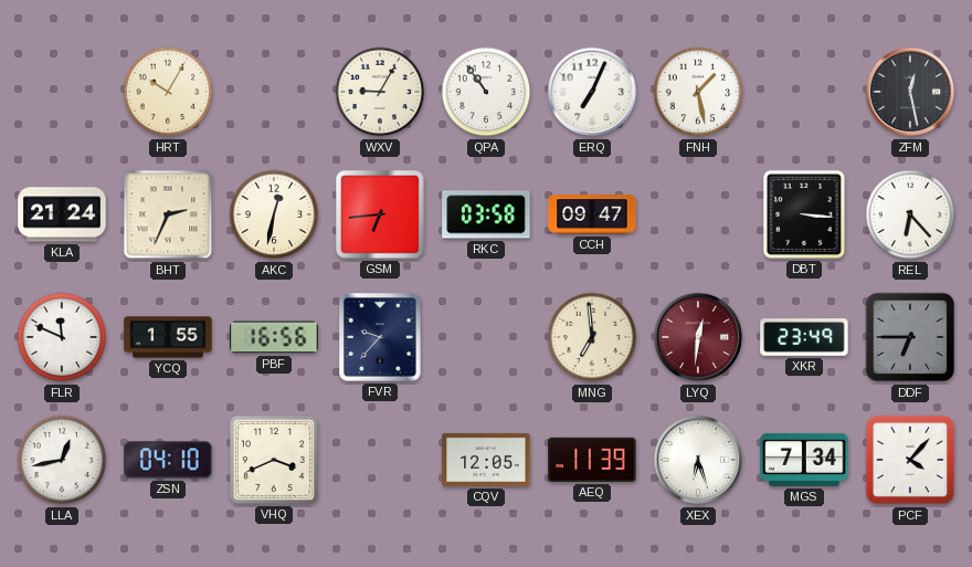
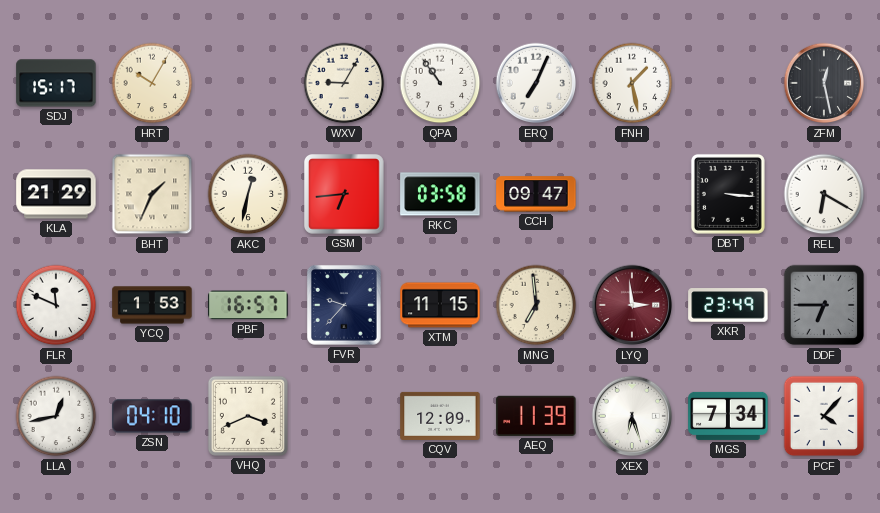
SDJ: none -> 15:17 (56, 83)
KLA: 21:24 -> 21:29 (56, 194)
BHT: 2:34 -> 1:34 (152, 194)
REL: 6:23 -> 6:20 (824, 194)
YCQ: 1:55 -> 1:53 (152, 305)
PBF: 16:56 -> 16:57 (248, 305)
XTM: none -> 11:15 (440, 305)
LYQ: 12:31 -> 2:59 (632, 305)
CQV: 12:05 -> 12:09 (440, 416)
